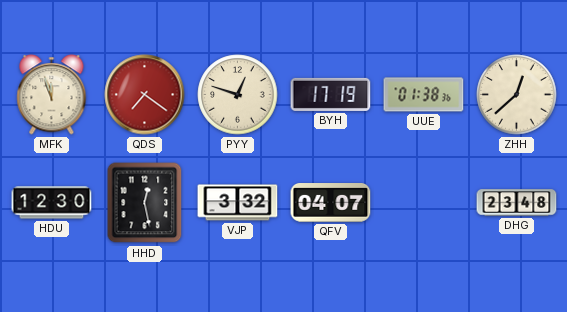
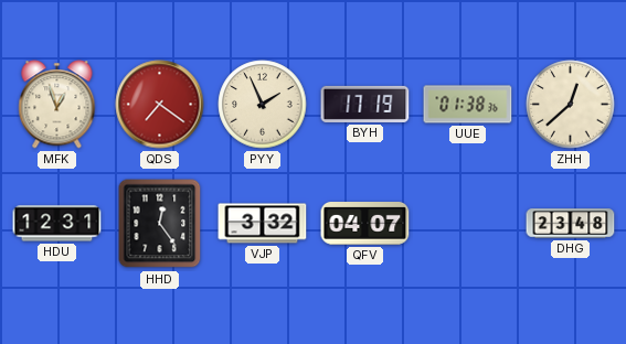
MFK: 11:57 -> 12:57 (57, 105)
PYY: 12:48 -> 1:56 (263, 105)
HDU: 12:30 -> 12:31 (57, 224)
HHD: 12:28 -> 12:24 (160, 224)
